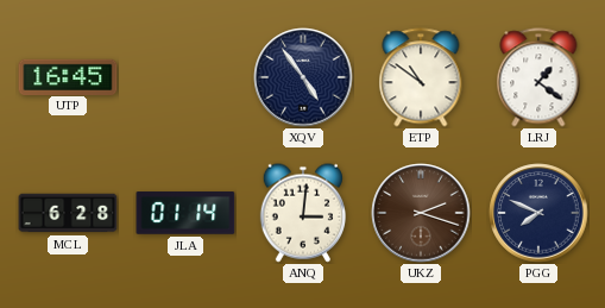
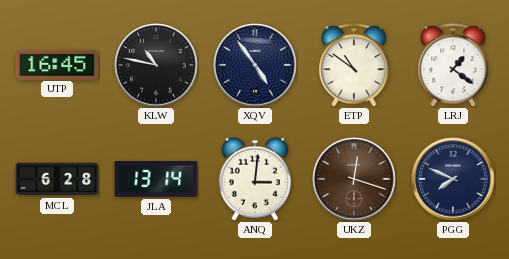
KLW: none -> 10:47 (156, 65)
JLA: 01:14 -> 13:14 (156, 179)
UKZ: 2:18 -> 12:18 (354, 179)
